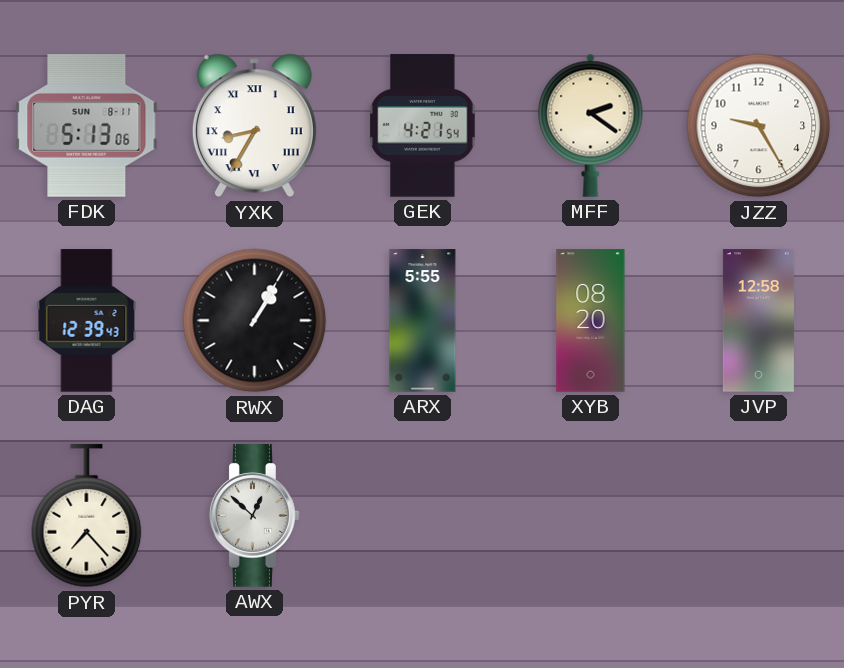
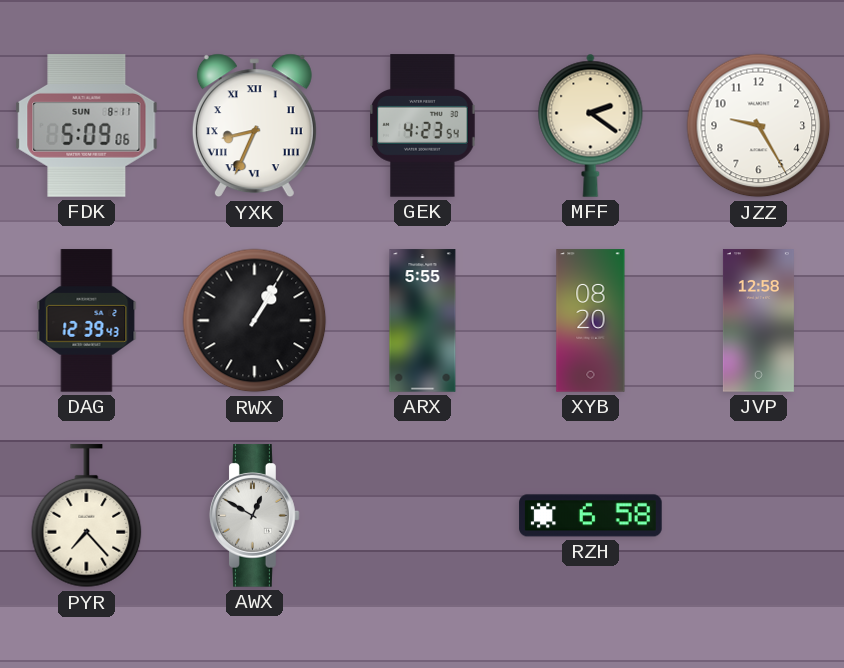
FDK: 5:13 -> 5:09 (87, 126)
YXK: 8:35 -> 8:34 (254, 126)
GEK: 4:21 -> 4:23 (423, 126)
AWX: 12:52 -> 12:50 (255, 516)
RZH: none -> 6:58 (591, 516)
